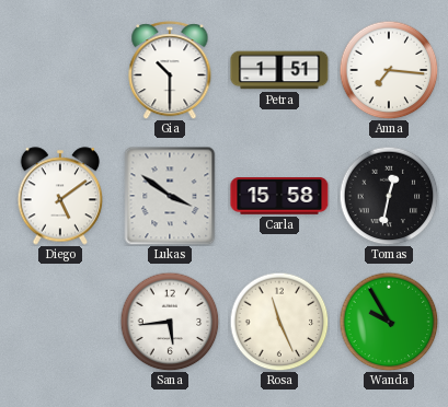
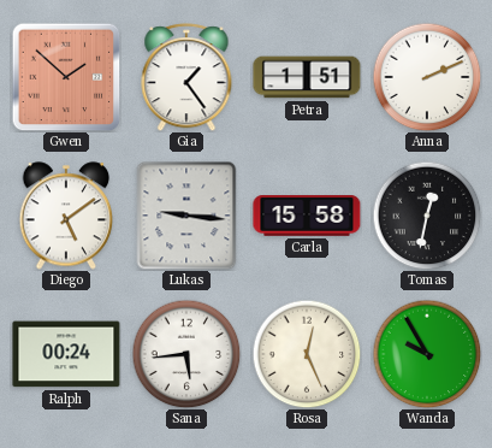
Gwen: none -> 1:52 (66, 77)
Gia: 10:30 -> 1:24 (186, 77)
Anna: 7:16 -> 2:11 (427, 77)
Lukas: 3:51 -> 9:16 (186, 216)
Ralph: none -> 00:24 (66, 354)
Rosa: 11:26 -> 12:26 (307, 354)
